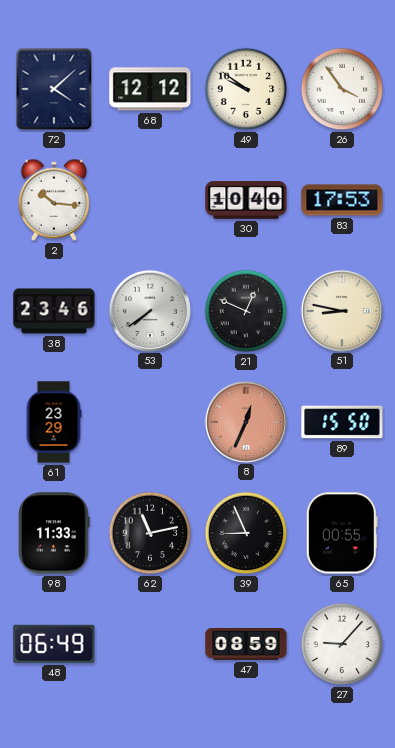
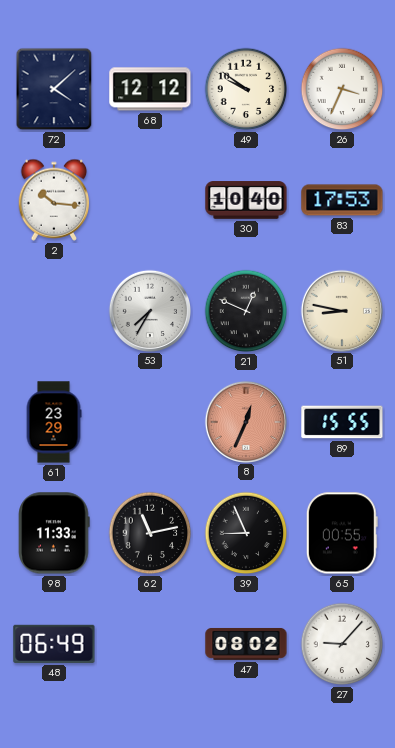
26: 3:54 -> 3:34 (342, 89)
38: 23:46 -> none (54, 311)
53: 7:39 -> 7:35 (149, 310)
89: 15:50 -> 15:55 (342, 422)
47: 08:59 -> 08:02 (246, 644)
